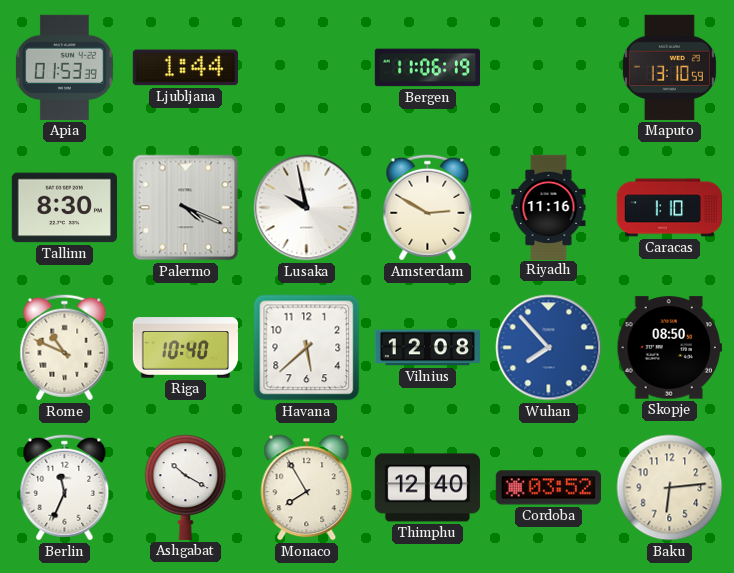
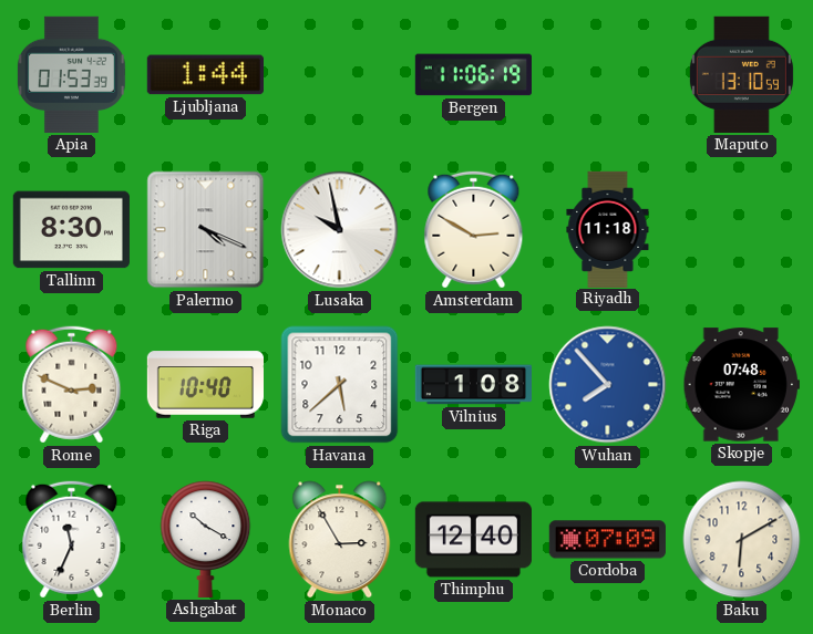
Riyadh: 11:16 -> 11:18 (608, 229)
Caracas: 1:10 -> none (669, 208)
Rome: 10:49 -> 2:49 (72, 385)
Vilnius: 12:08 -> 1:08 (473, 385)
Skopje: 08:50 -> 07:48 (741, 385)
Monaco: 7:55 -> 2:55 (340, 540)
Cordoba: 03:52 -> 07:09 (607, 540)
Baku: 6:14 -> 6:10 (742, 540)
